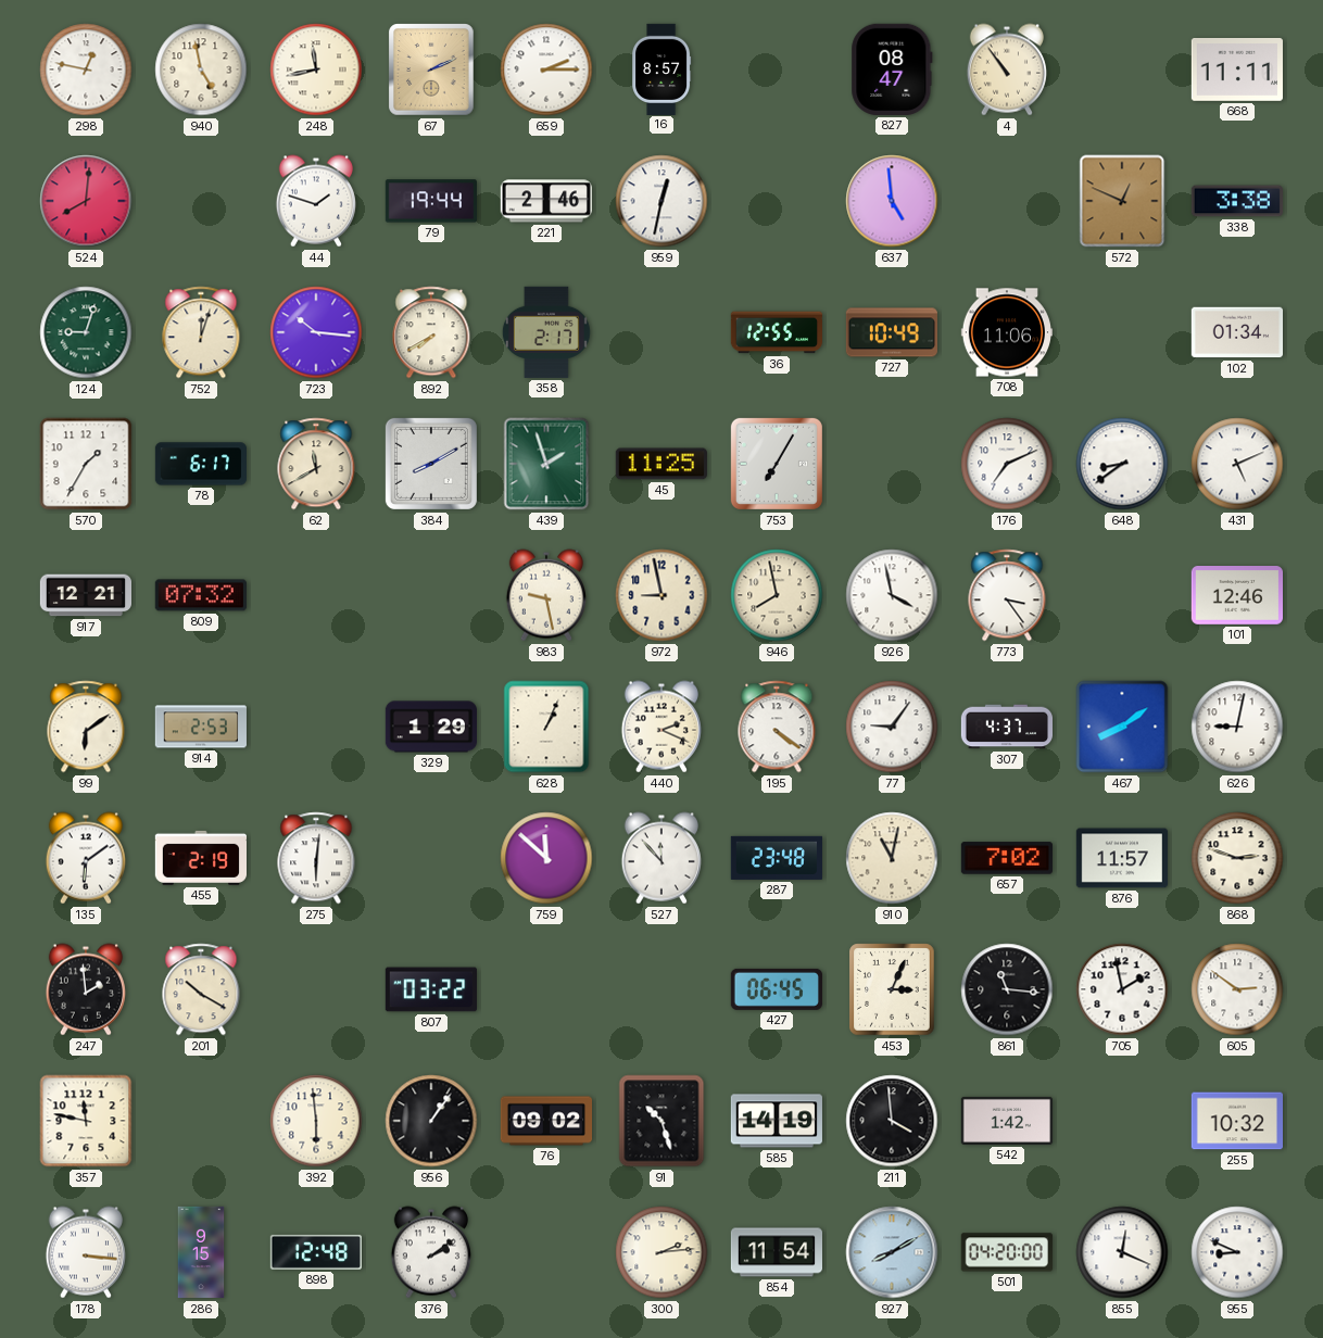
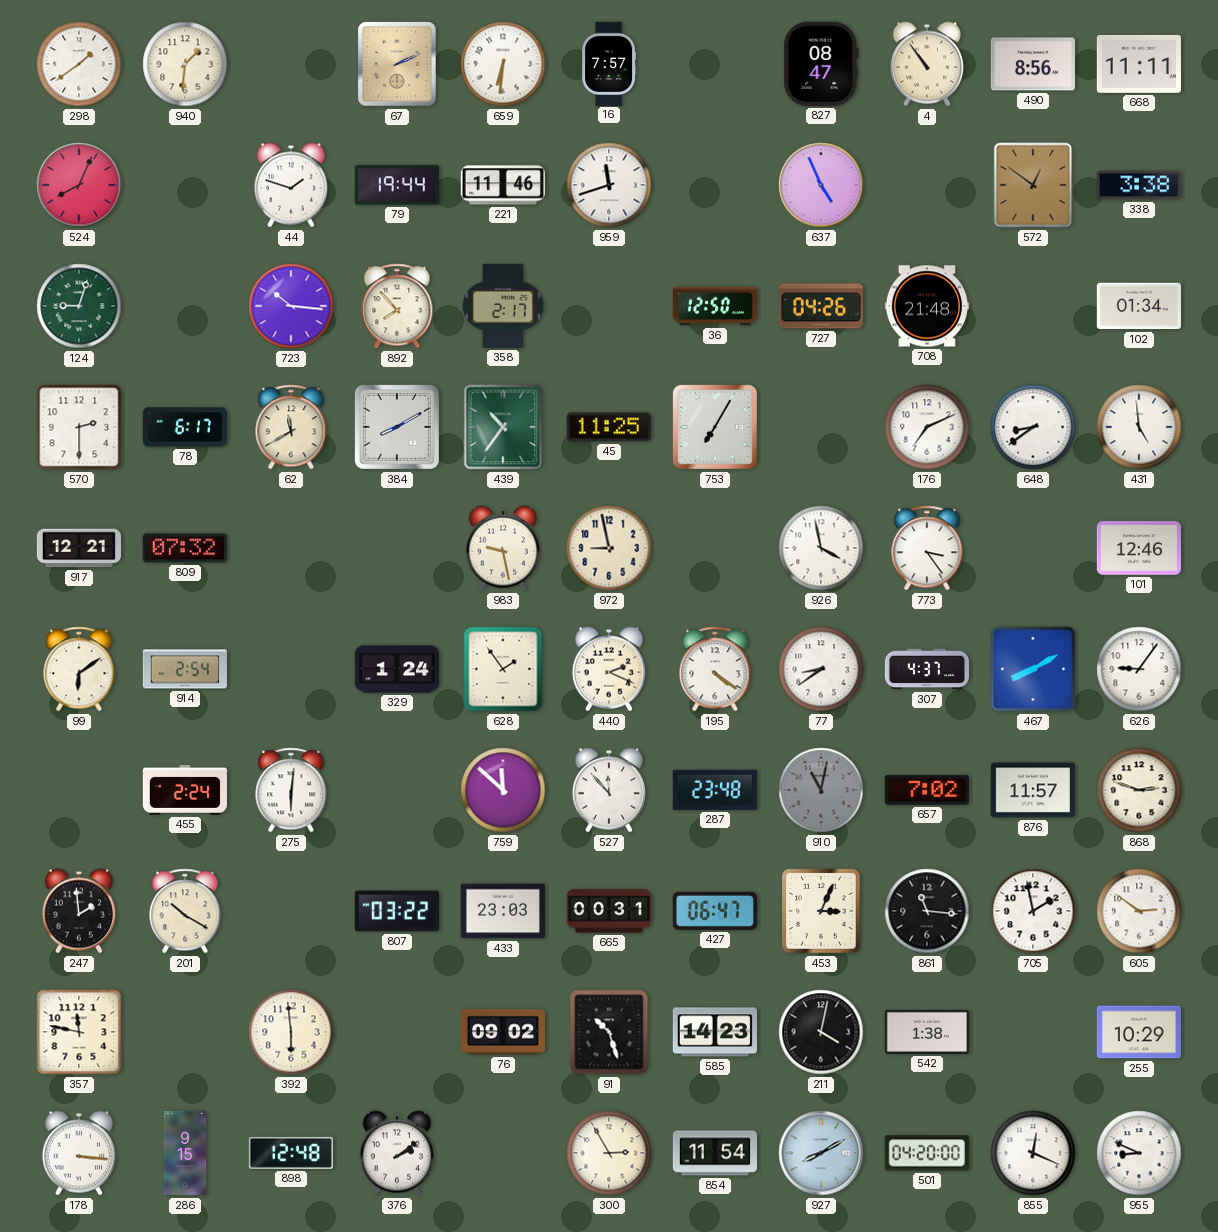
298: 12:47 -> 1:39 (79, 64)
940: 4:58 -> 1:31 (185, 64)
248: 11:43 -> none (316, 70)
659: 2:15 -> 6:31 (503, 64)
16: 8:57 -> 7:57 (609, 63)
490: none -> 8:56 (1032, 64)
524: 8:01 -> 8:04 (79, 185)
221: 2:46 -> 11:46 (503, 185)
959: 12:32 -> 11:42 (609, 185)
637: 4:59 -> 4:56 (821, 185)
572: 12:49 -> 12:51 (1033, 185)
752: 12:03 -> none (201, 332)
892: 7:40 -> 7:53 (397, 306)
36: 12:55 -> 12:50 (714, 306)
727: 10:49 -> 04:26 (821, 306)
708: 11:06 -> 21:48 (926, 306)
570: 1:35 -> 2:30 (79, 427)
439: 1:57 -> 10:36 (503, 427)
431: 5:11 -> 4:59 (1139, 427)
946: 7:58 -> none (777, 595)
914: 2:53 -> 2:54 (185, 669)
329: 1:29 -> 1:24 (396, 669)
628: 1:04 -> 1:54 (503, 669)
77: 9:06 -> 8:39 (821, 669)
467: 8:09 -> 8:10 (1033, 669)
626: 9:02 -> 9:06 (1139, 669)
135: 6:09 -> none (86, 858)
455: 2:19 -> 2:24 (184, 790)
910 dial: cream -> grey (821, 790)
433: none -> 23:03 (502, 911)
665: none -> 00:31 (608, 911)
427: 06:45 -> 06:47 (715, 911)
956: 1:06 -> none (431, 1121)
585: 14:19 -> 14:23 (715, 1032)
211: 3:59 -> 4:02 (821, 1032)
542: 1:42 -> 1:38 (926, 1032)
255: 10:32 -> 10:29 (1138, 1032)
300: 2:14 -> 2:55 (609, 1153)
